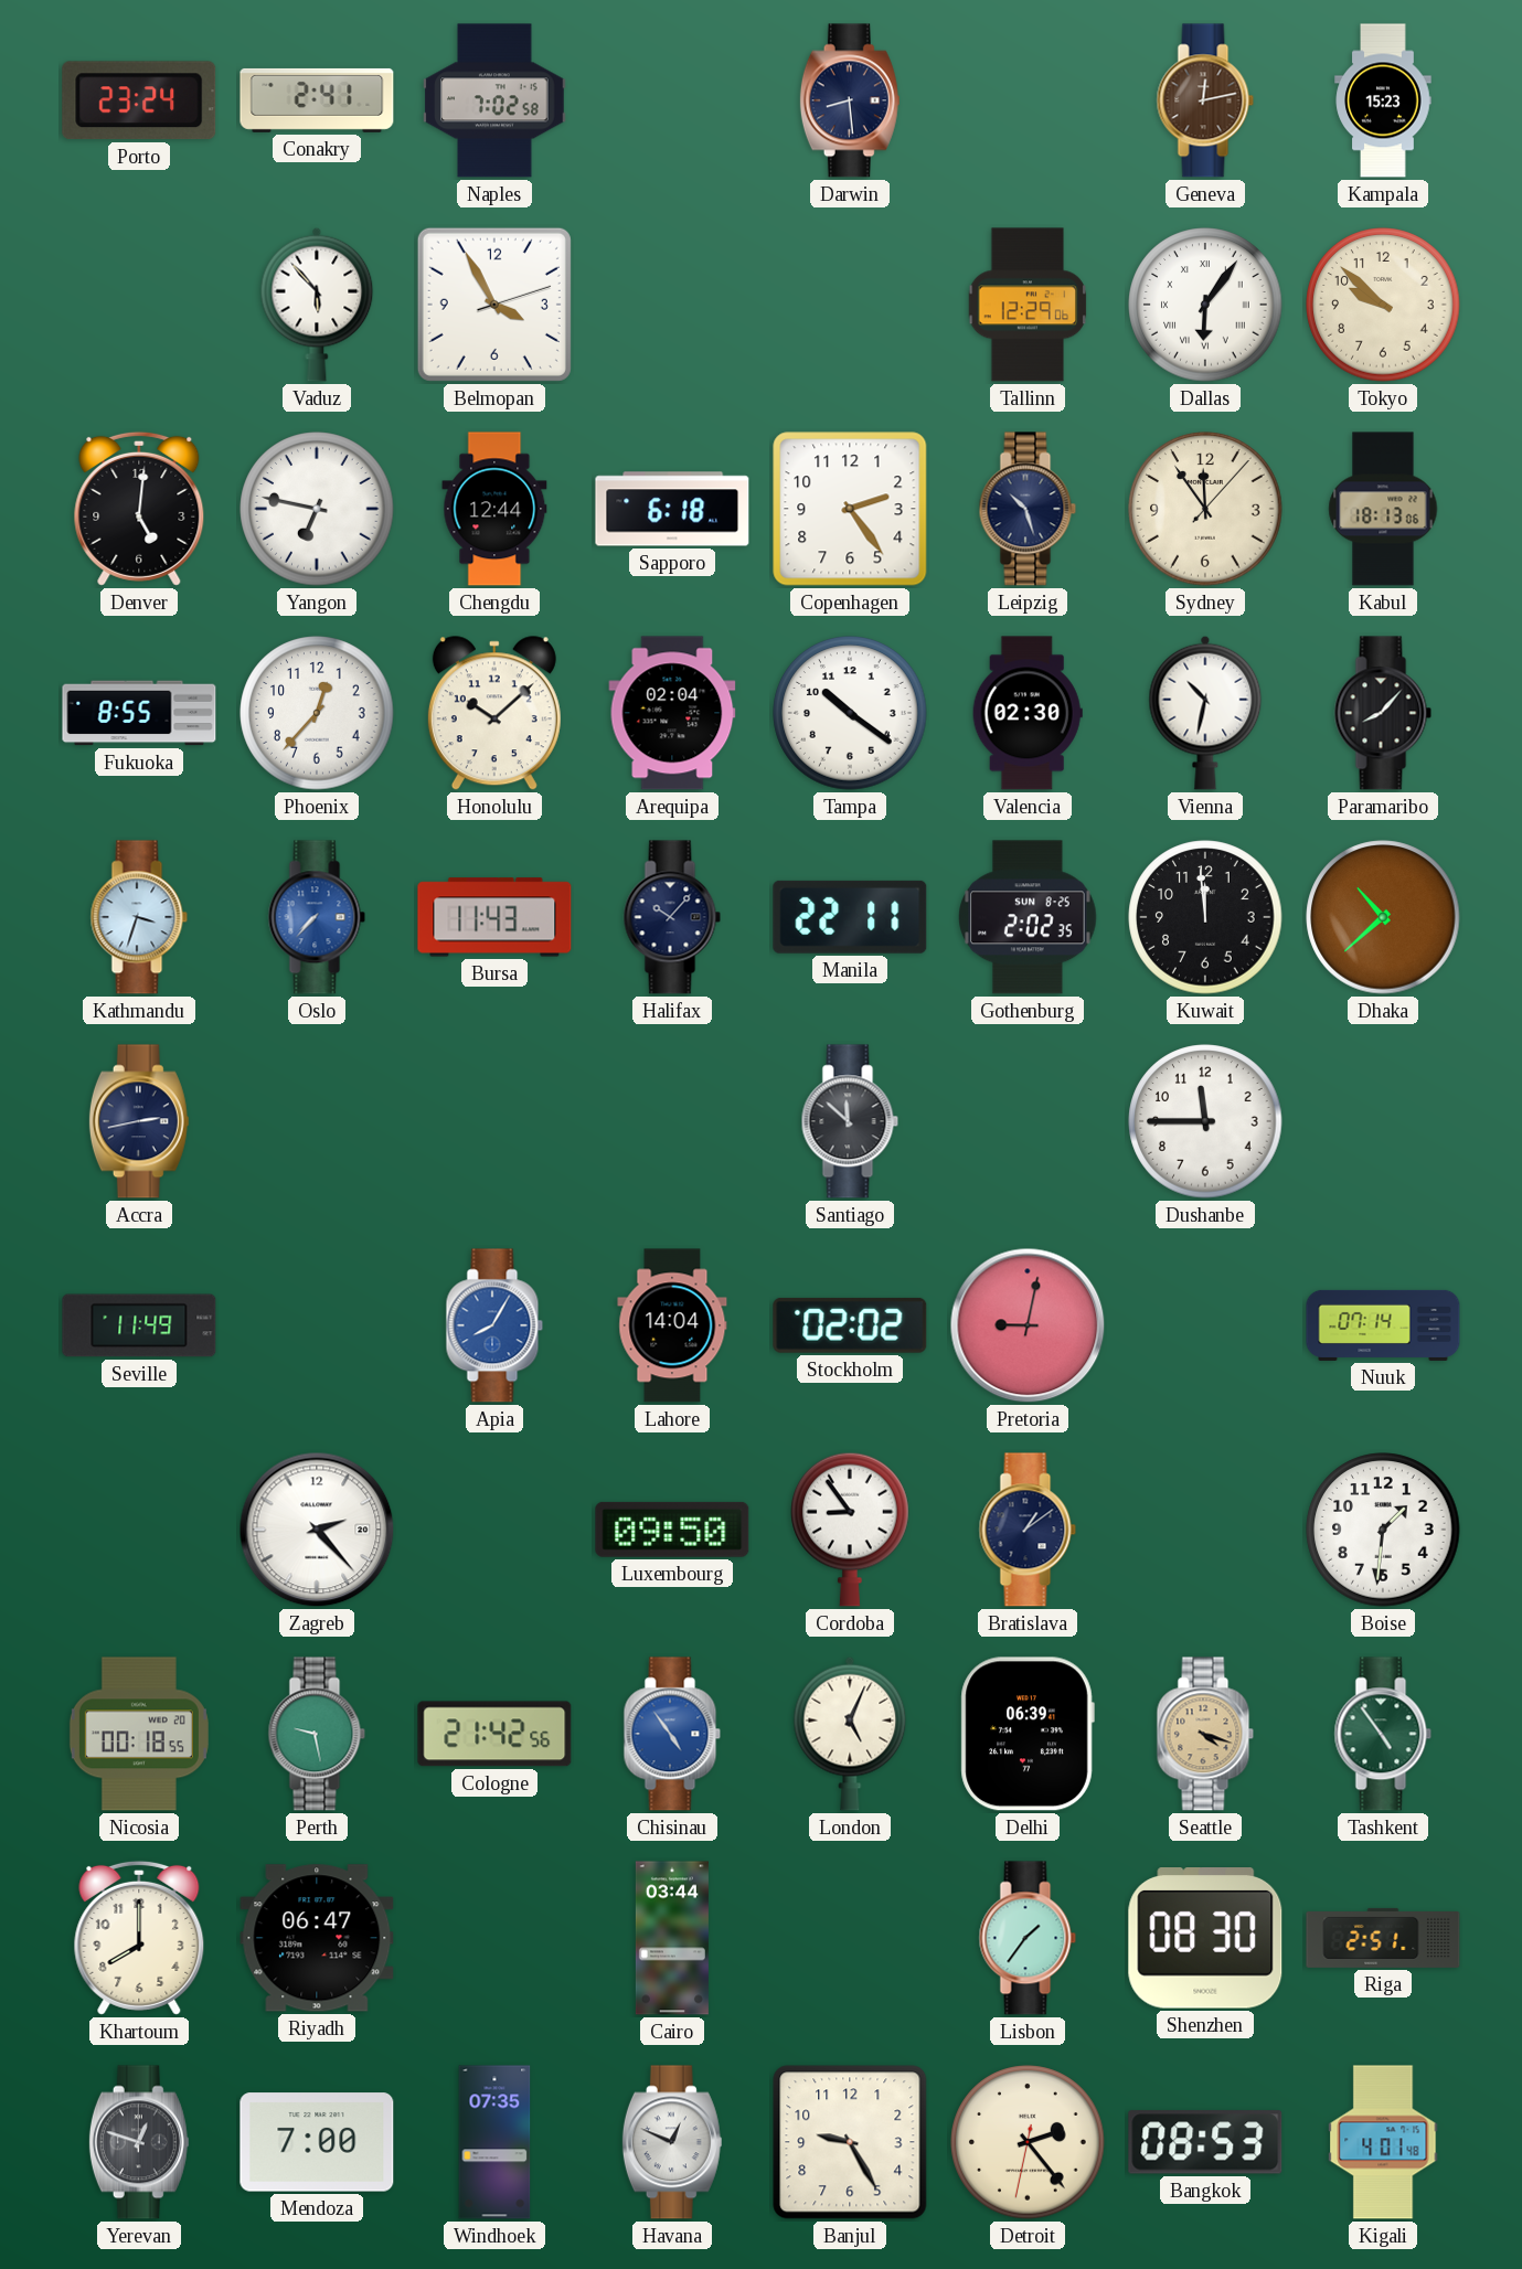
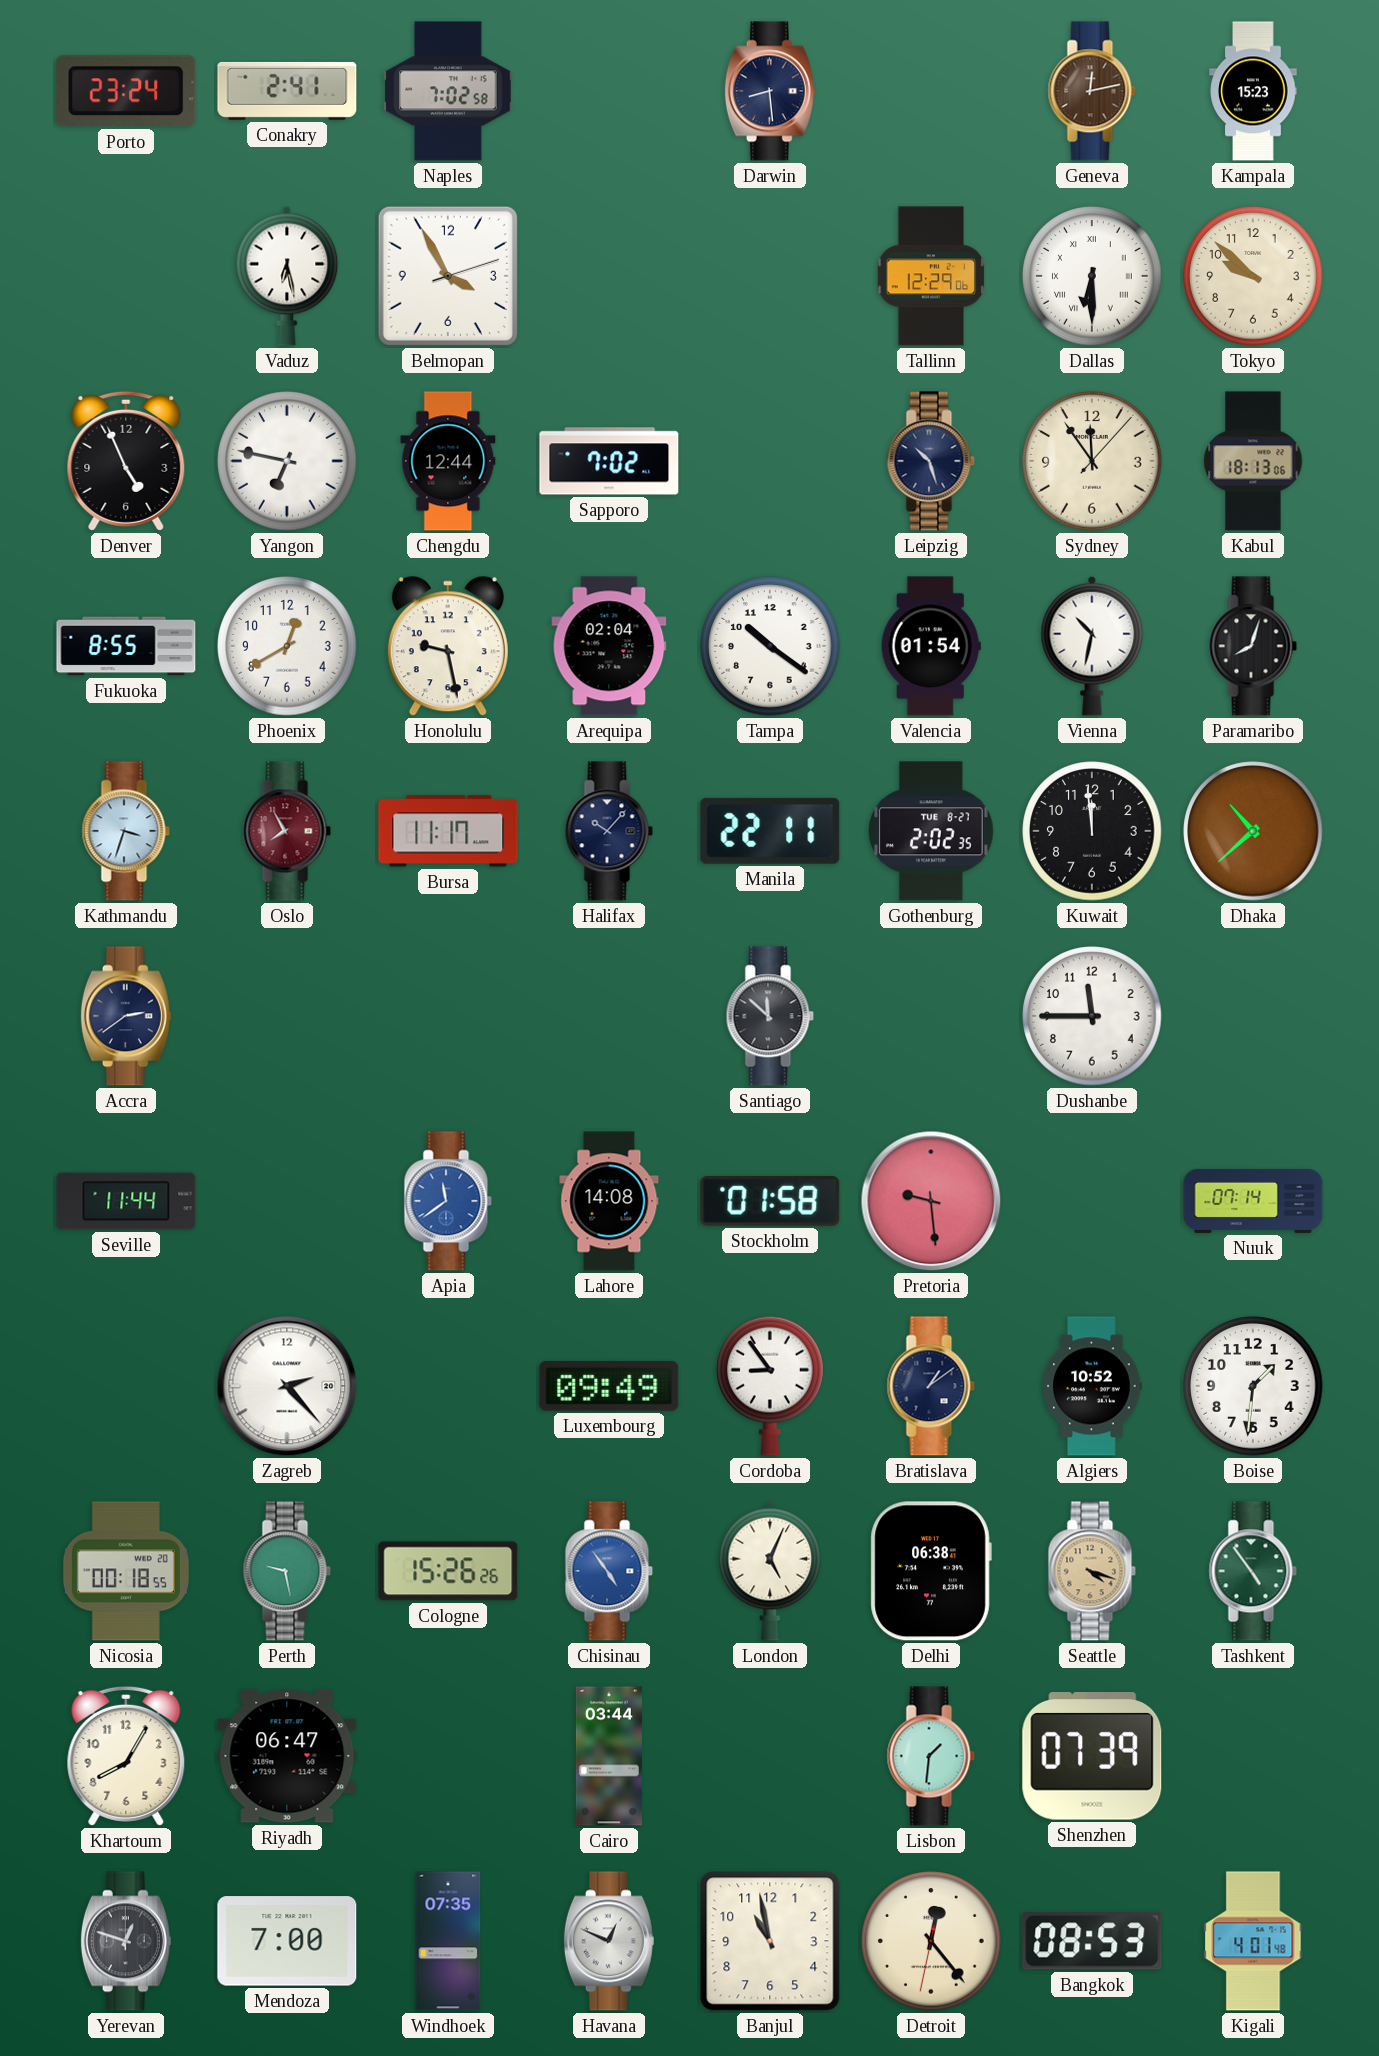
Vaduz: 5:53 -> 6:28 (287, 276)
Dallas: 6:06 -> 6:30 (1092, 276)
Denver: 5:01 -> 4:56 (126, 461)
Sapporo: 6:18 -> 7:02 (609, 461)
Copenhagen: 2:24 -> none (850, 509)
Phoenix: 12:37 -> 12:40 (287, 646)
Honolulu: 10:08 -> 9:28 (448, 647)
Valencia: 02:30 -> 01:54 (931, 646)
Paramaribo: 8:07 -> 8:03 (1253, 646)
Oslo: 7:37 -> 7:55 (287, 831)
Oslo dial: blue -> burgundy (287, 831)
Bursa: 11:43 -> 11:17 (448, 831)
Gothenburg date: SUN 8-25 -> TUE 8-27 (931, 831)
Accra: 2:43 -> 2:39 (126, 1016)
Seville: 11:49 -> 11:44 (126, 1201)
Apia: 8:05 -> 11:39 (448, 1201)
Lahore: 14:04 -> 14:08 (609, 1201)
Stockholm: 02:02 -> 01:58 (770, 1201)
Pretoria: 9:02 -> 9:29 (931, 1201)
Luxembourg: 09:50 -> 09:49 (609, 1386)
Algiers: none -> 10:52 (1092, 1386)
Cologne: 21:42 -> 15:26 (448, 1571)
Delhi: 06:39 -> 06:38 (931, 1571)
Khartoum: 8:00 -> 8:05 (126, 1756)
Lisbon: 1:36 -> 1:31 (931, 1756)
Shenzhen: 08:30 -> 07:39 (1092, 1757)
Riga: 2:51 -> none (1383, 1938)
Banjul: 9:25 -> 10:58 (770, 1941)
Detroit: 2:23 -> 12:23 (931, 1941)
